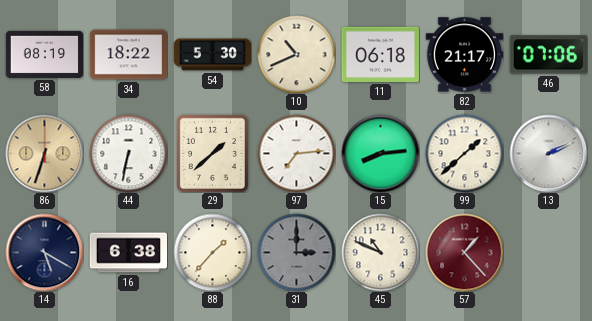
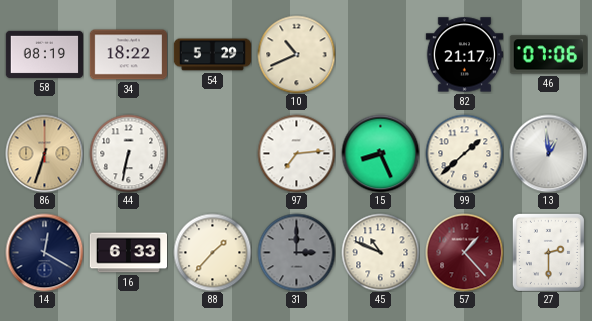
54: 5:30 -> 5:29 (212, 55)
11: 06:18 -> none (380, 54)
29: 1:38 -> none (212, 153)
15: 8:14 -> 8:26 (380, 153)
13: 2:11 -> 12:59 (548, 153)
14: 5:20 -> 12:20 (44, 252)
16: 6:38 -> 6:33 (128, 253)
27: none -> 2:30 (548, 252)
